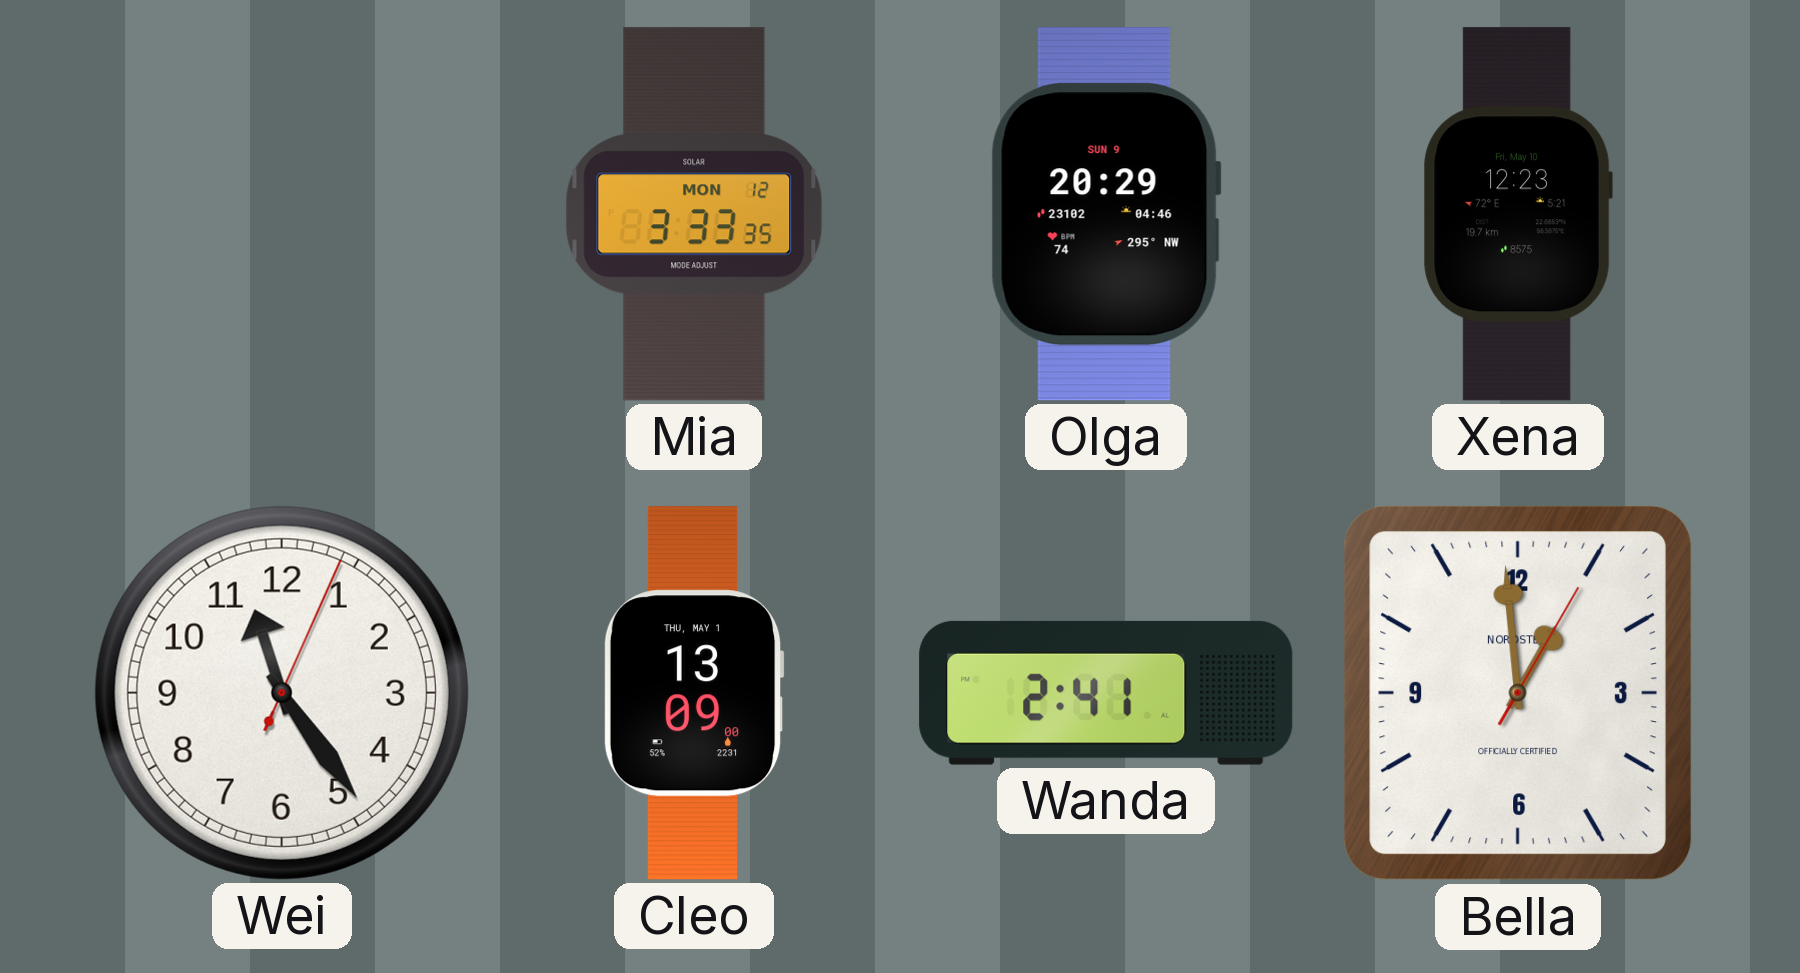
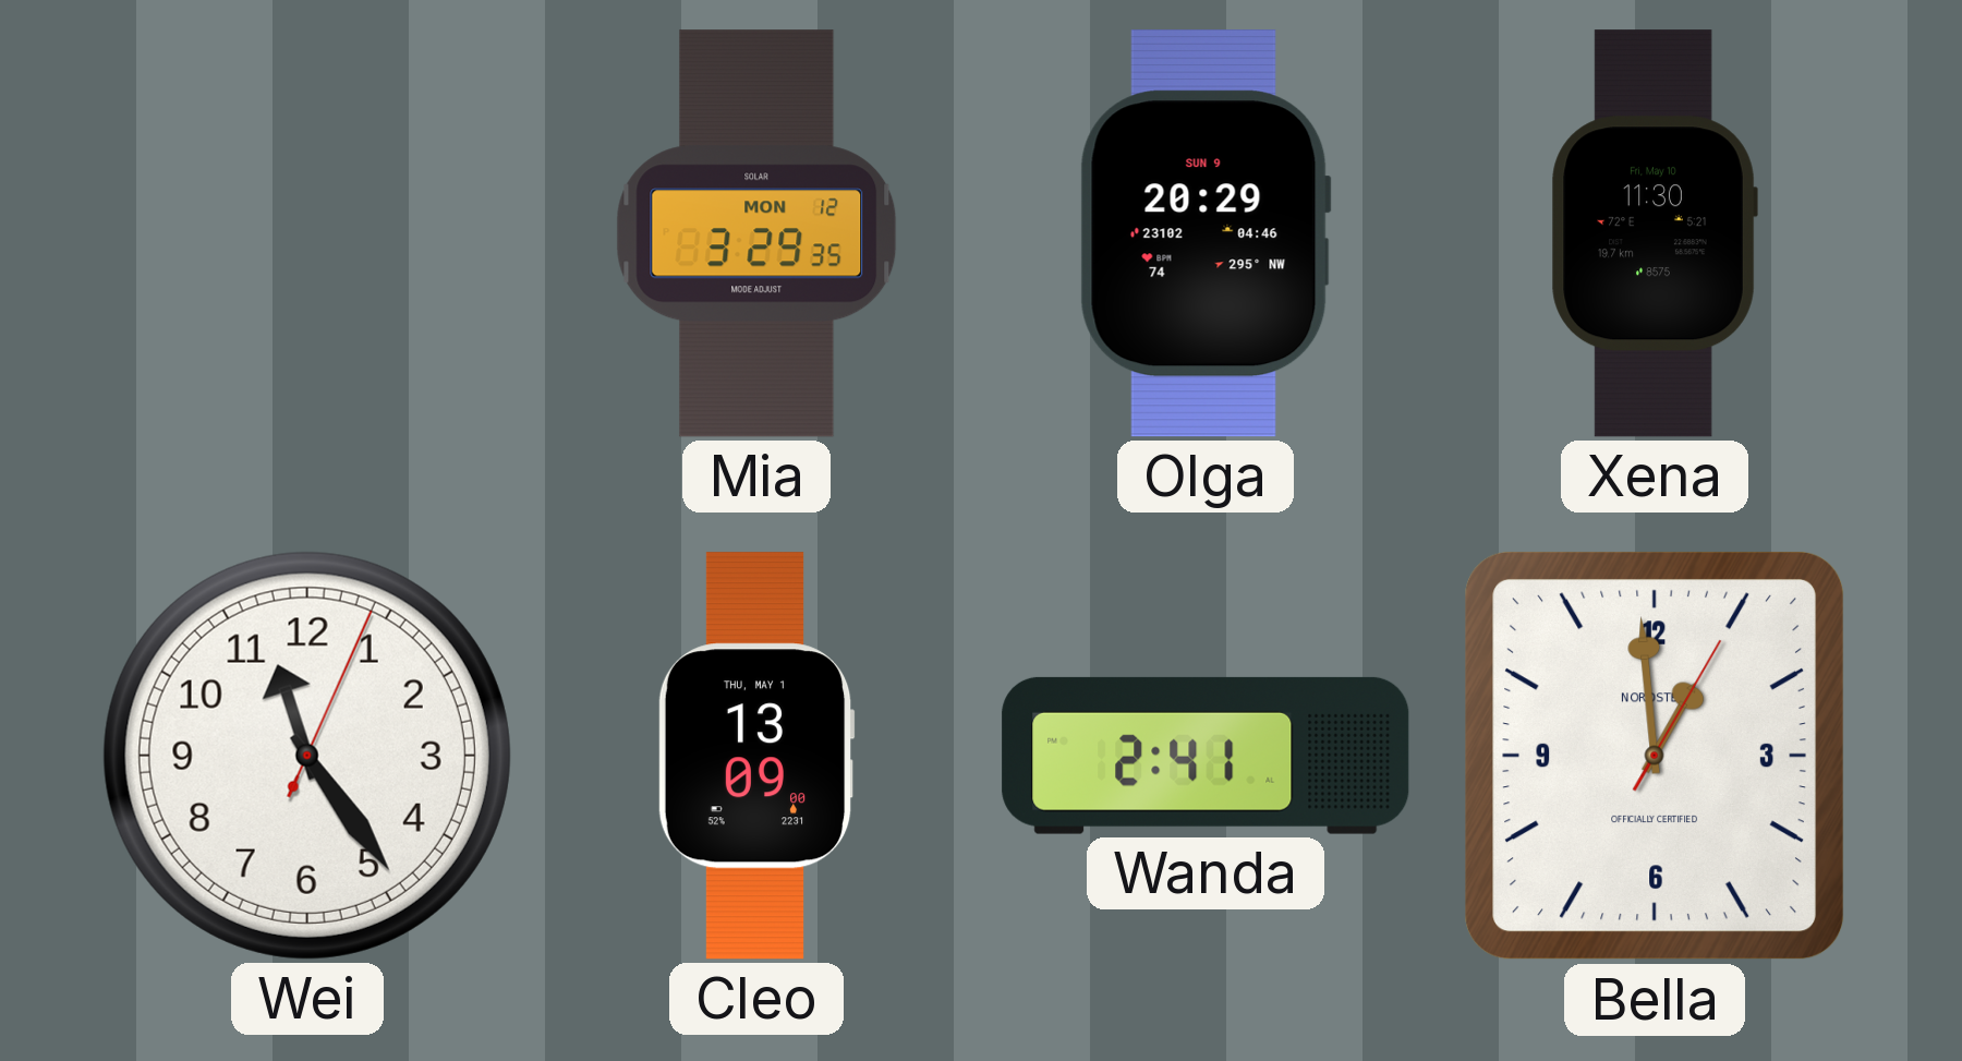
Mia: 3:33 -> 3:29 (756, 233)
Xena: 12:23 -> 11:30 (1655, 233)
